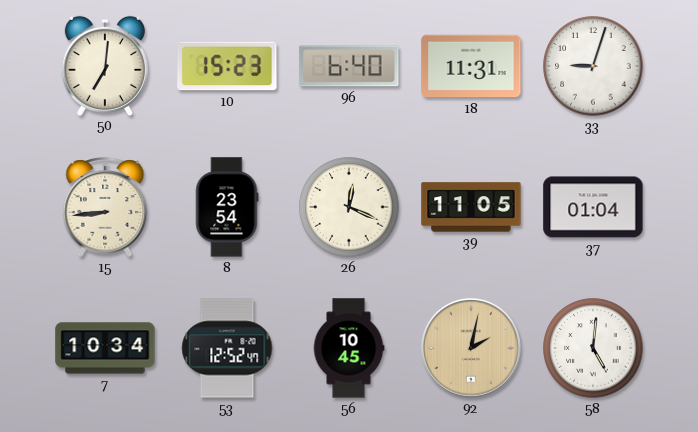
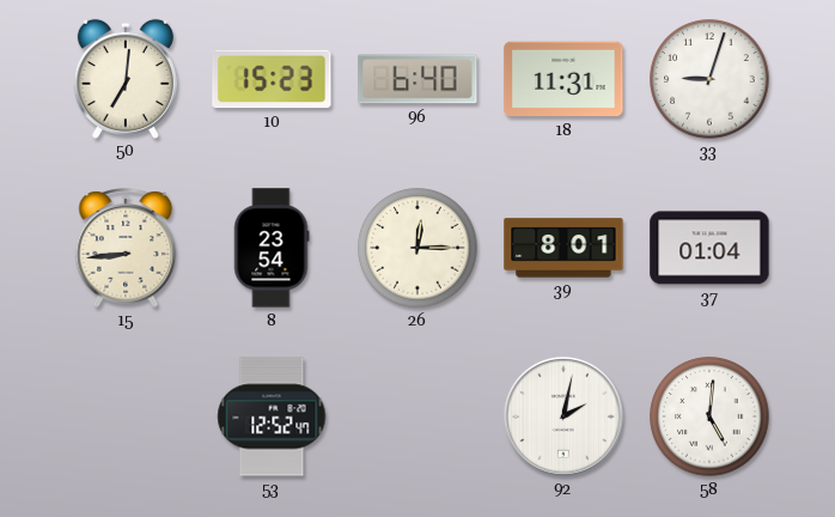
26: 12:19 -> 12:15 (417, 248)
39: 11:05 -> 8:01 (563, 248)
7: 10:34 -> none (105, 348)
56: 10:45 -> none (349, 348)
92 dial: champagne -> white (563, 416)
